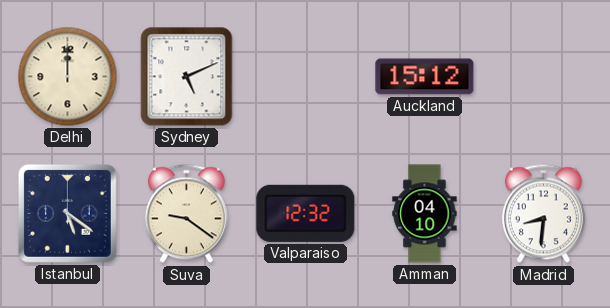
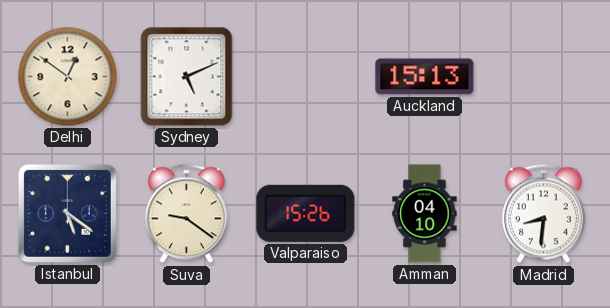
Delhi: 12:00 -> 12:51 (68, 77)
Auckland: 15:12 -> 15:13 (425, 77)
Valparaiso: 12:32 -> 15:26 (306, 213)
